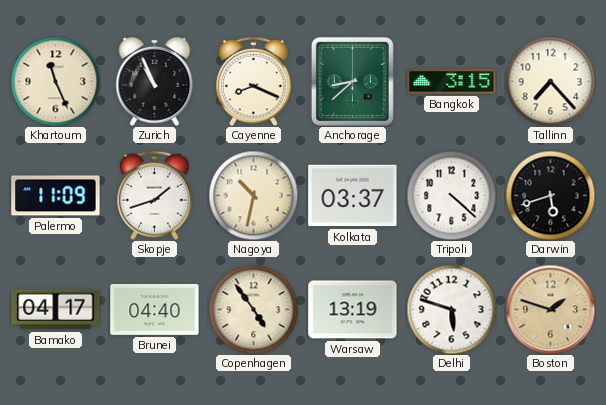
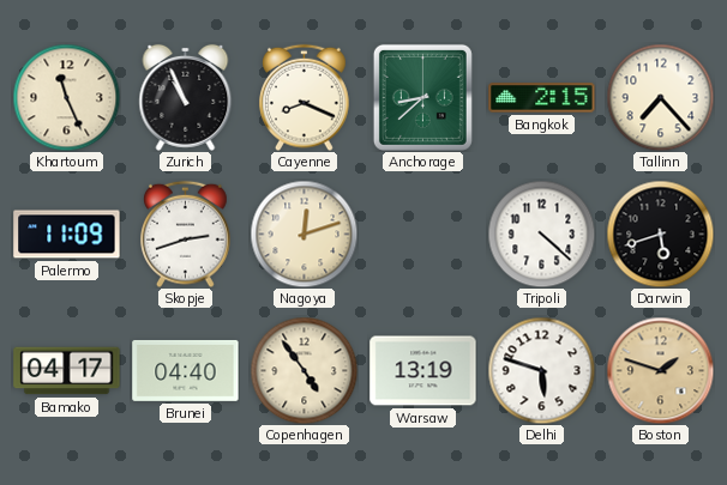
Bangkok: 3:15 -> 2:15 (542, 98)
Skopje: 1:42 -> 2:42 (186, 234)
Nagoya: 10:32 -> 12:12 (304, 234)
Kolkata: 03:37 -> none (353, 196)
